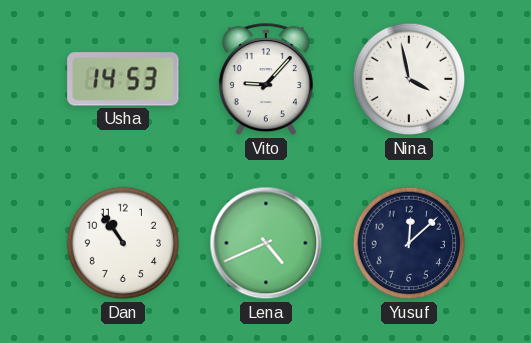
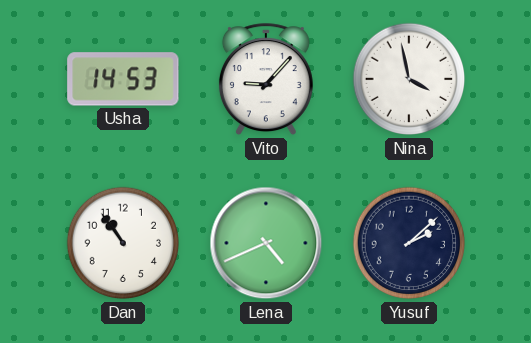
Yusuf: 12:08 -> 2:08 (409, 243)
